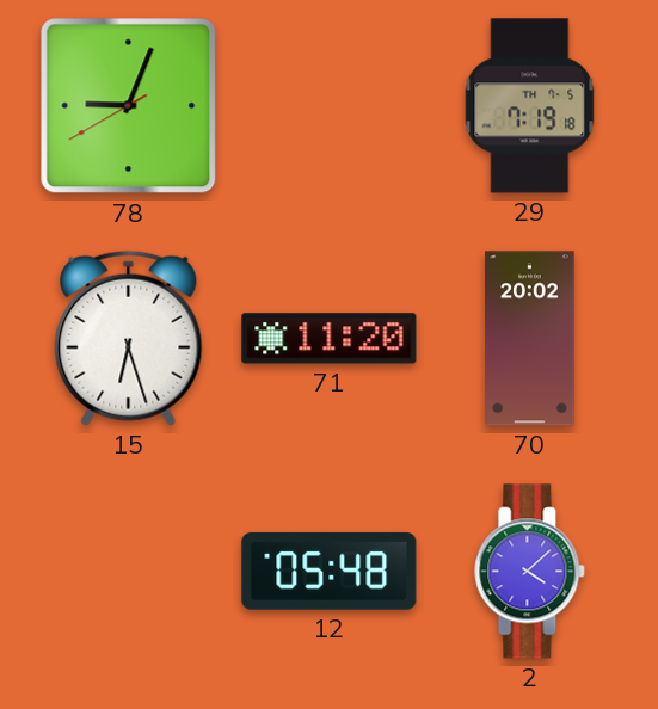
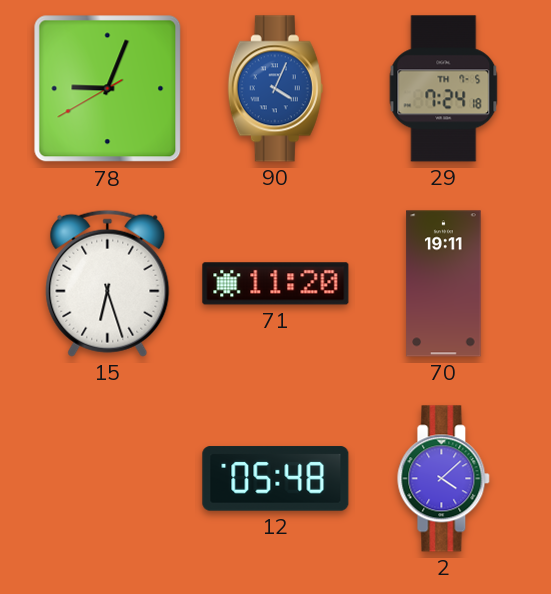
90: none -> 4:04 (275, 89)
29: 7:19 -> 7:24 (444, 89)
70: 20:02 -> 19:11 (444, 284)
